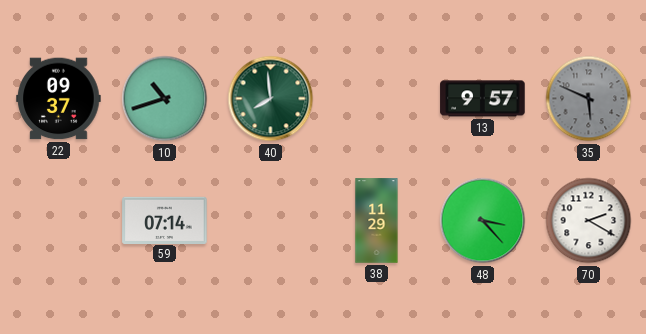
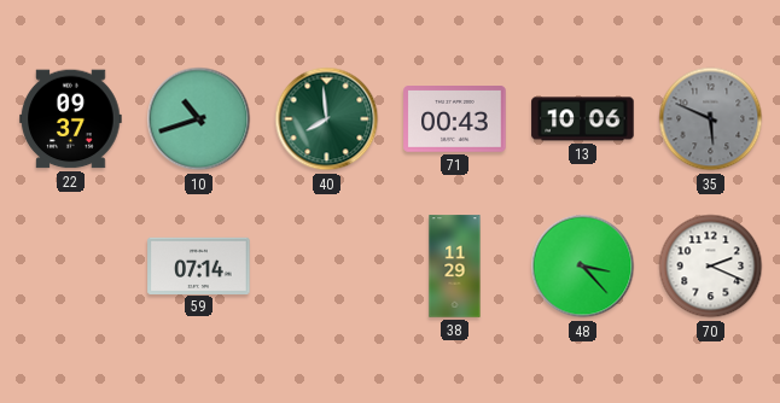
71: none -> 00:43 (455, 119)
13: 9:57 -> 10:06 (583, 119)
70: 2:20 -> 2:19 (711, 267)
